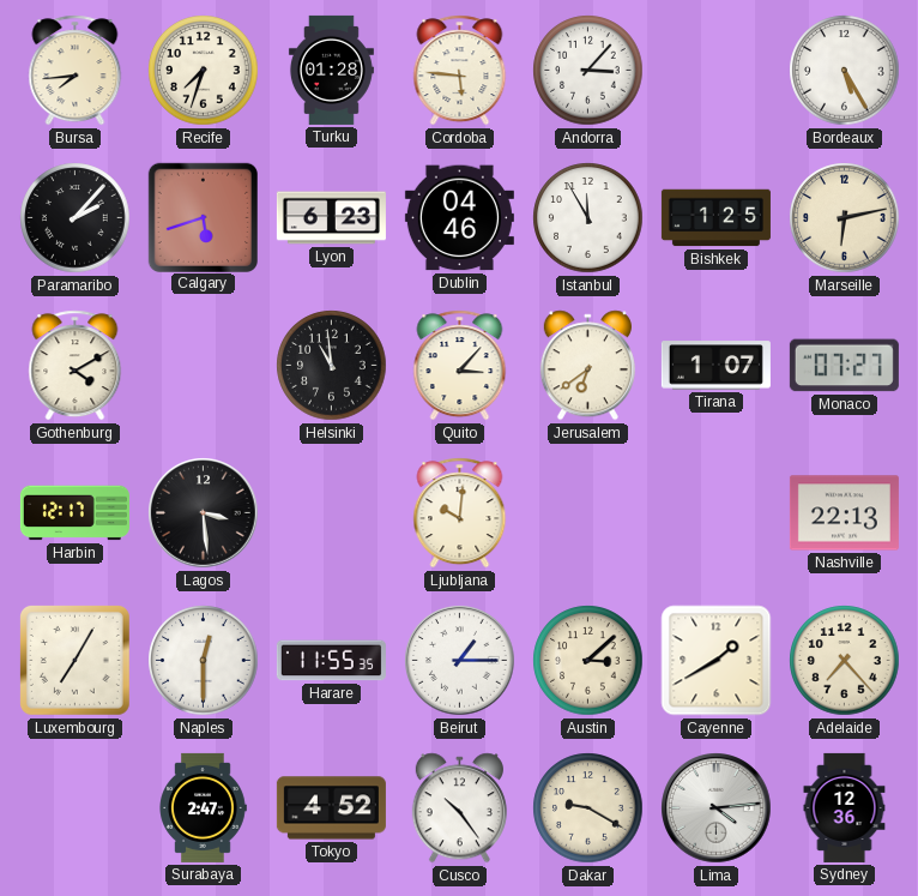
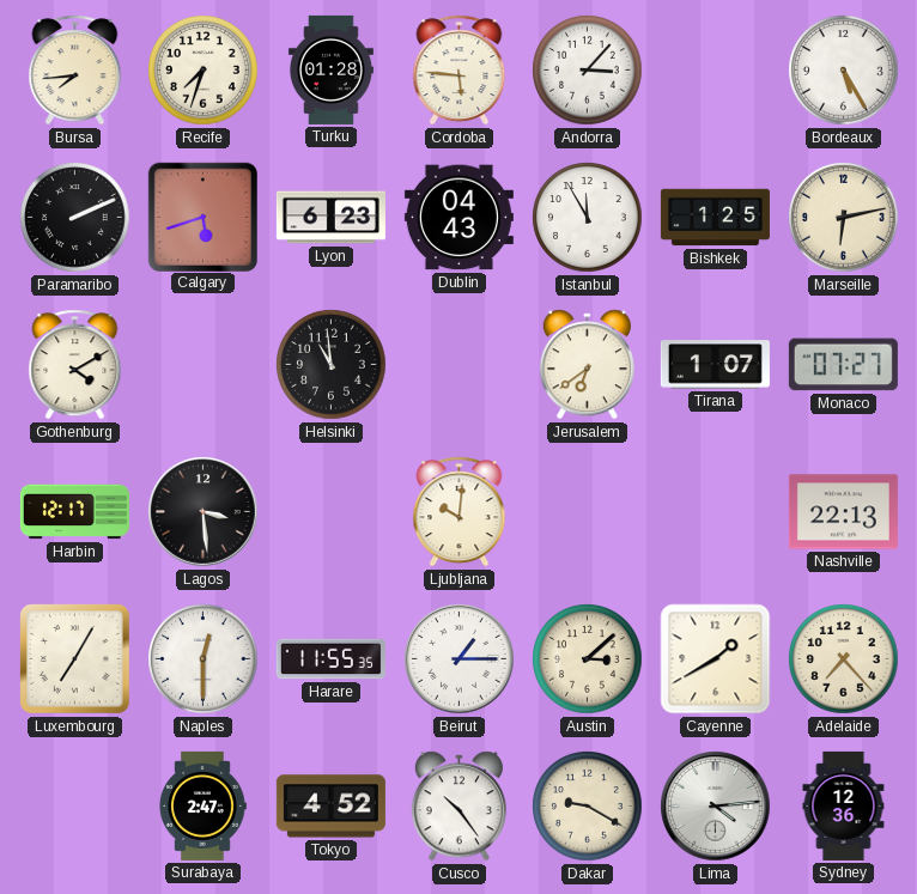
Paramaribo: 2:07 -> 2:11 (75, 218)
Dublin: 04:46 -> 04:43 (458, 218)
Quito: 3:07 -> none (460, 366)
